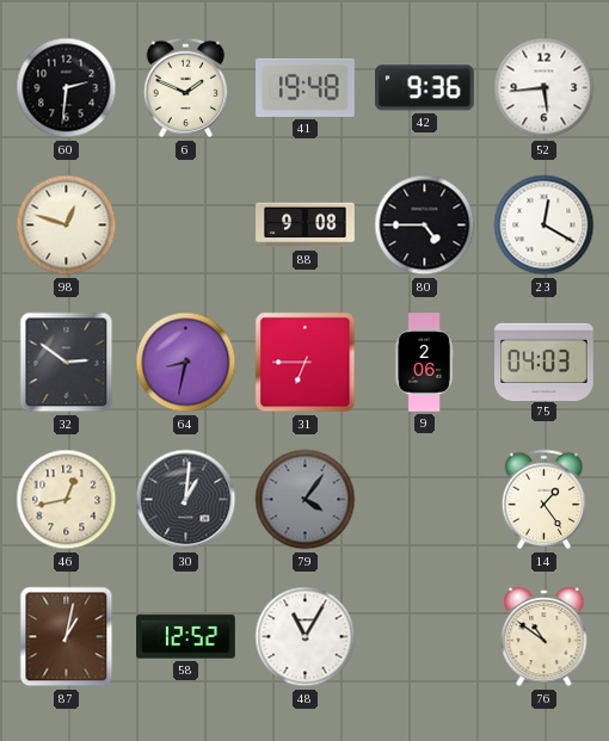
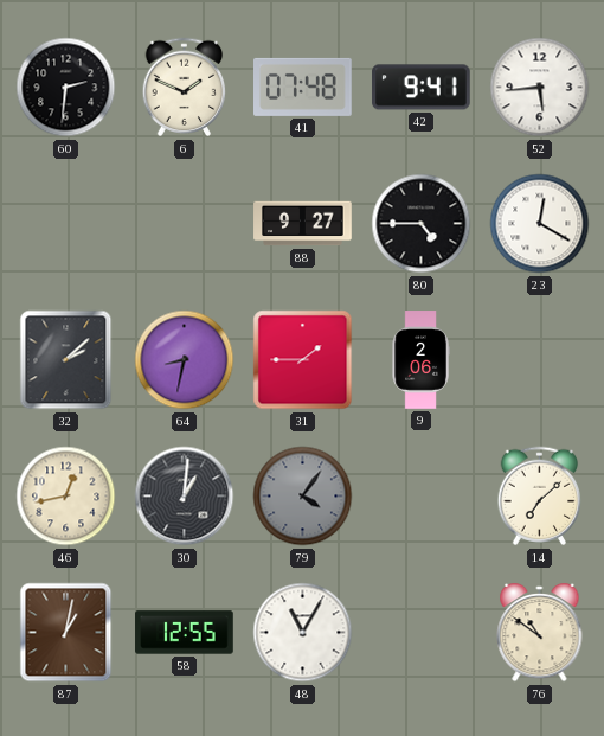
41: 19:48 -> 07:48 (303, 87)
42: 9:36 -> 9:41 (422, 88)
98: 12:48 -> none (67, 226)
88: 9:08 -> 9:27 (303, 224)
32: 2:51 -> 2:08 (66, 360)
31: 6:45 -> 1:45 (303, 360)
75: 04:03 -> none (545, 362)
14: 1:24 -> 7:08 (540, 497)
58: 12:52 -> 12:55 (185, 633)
